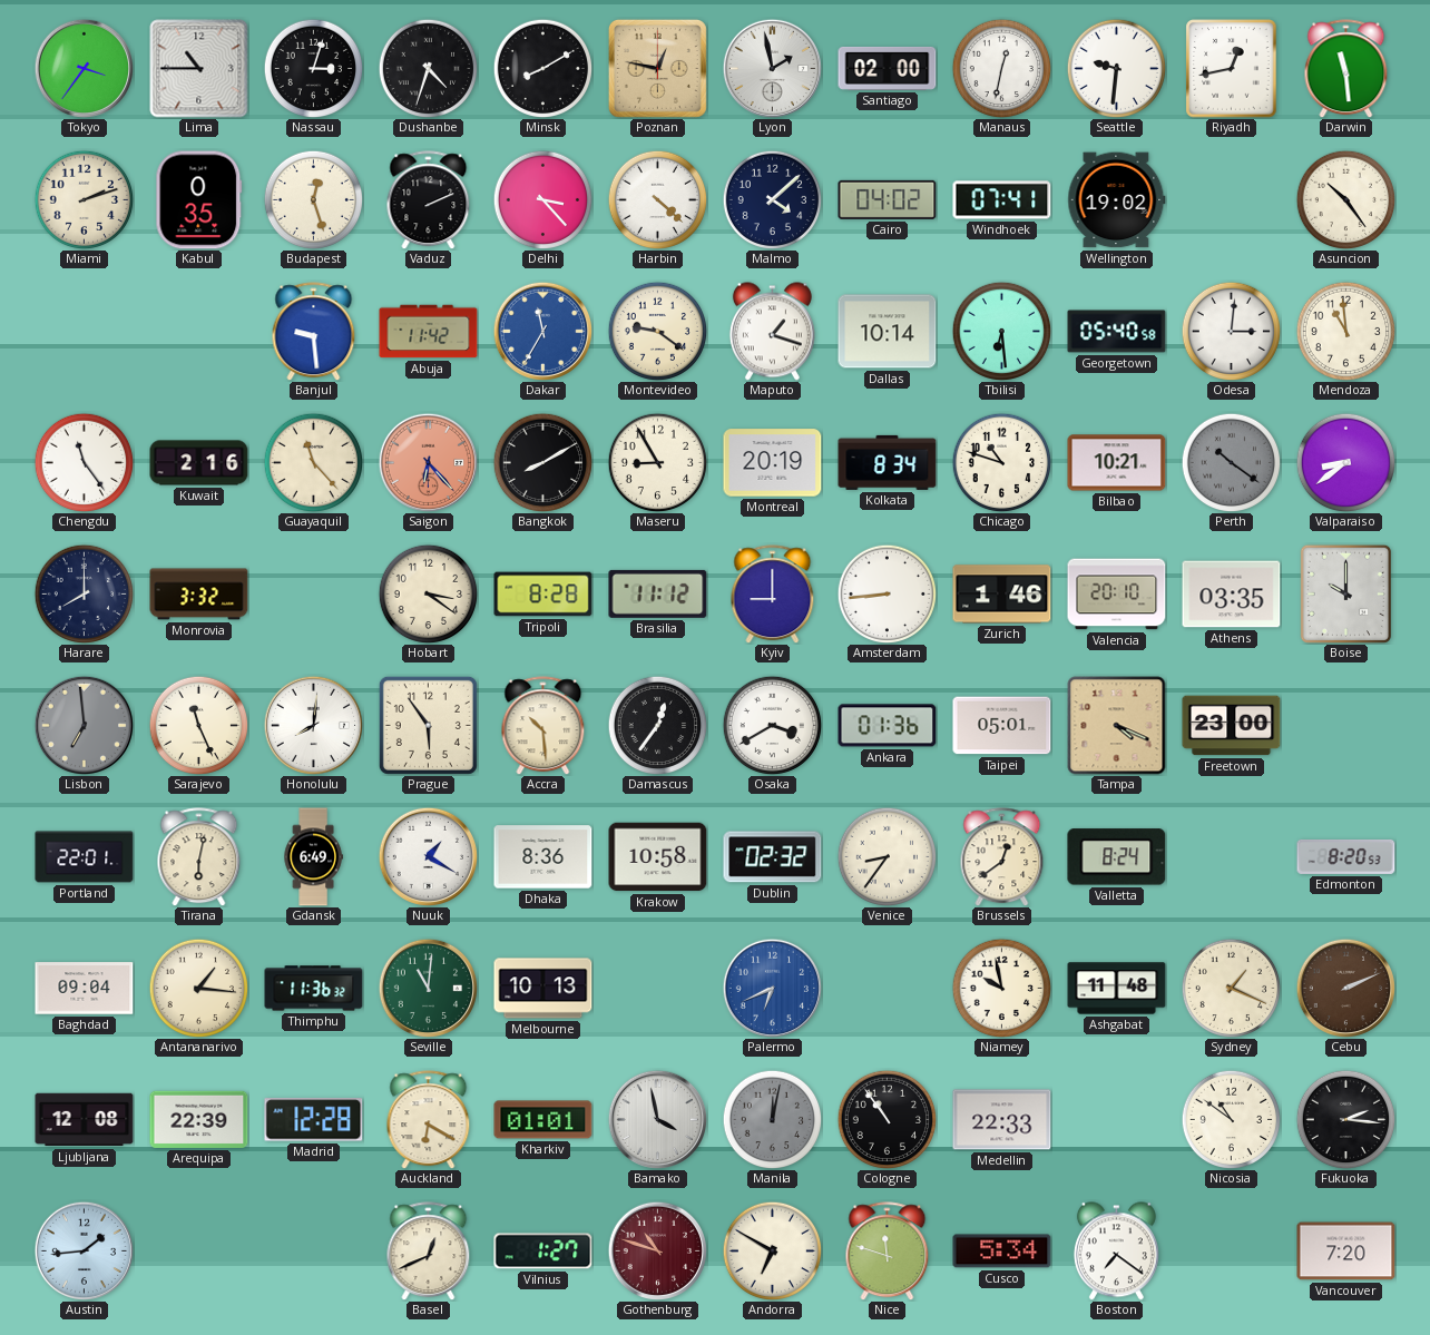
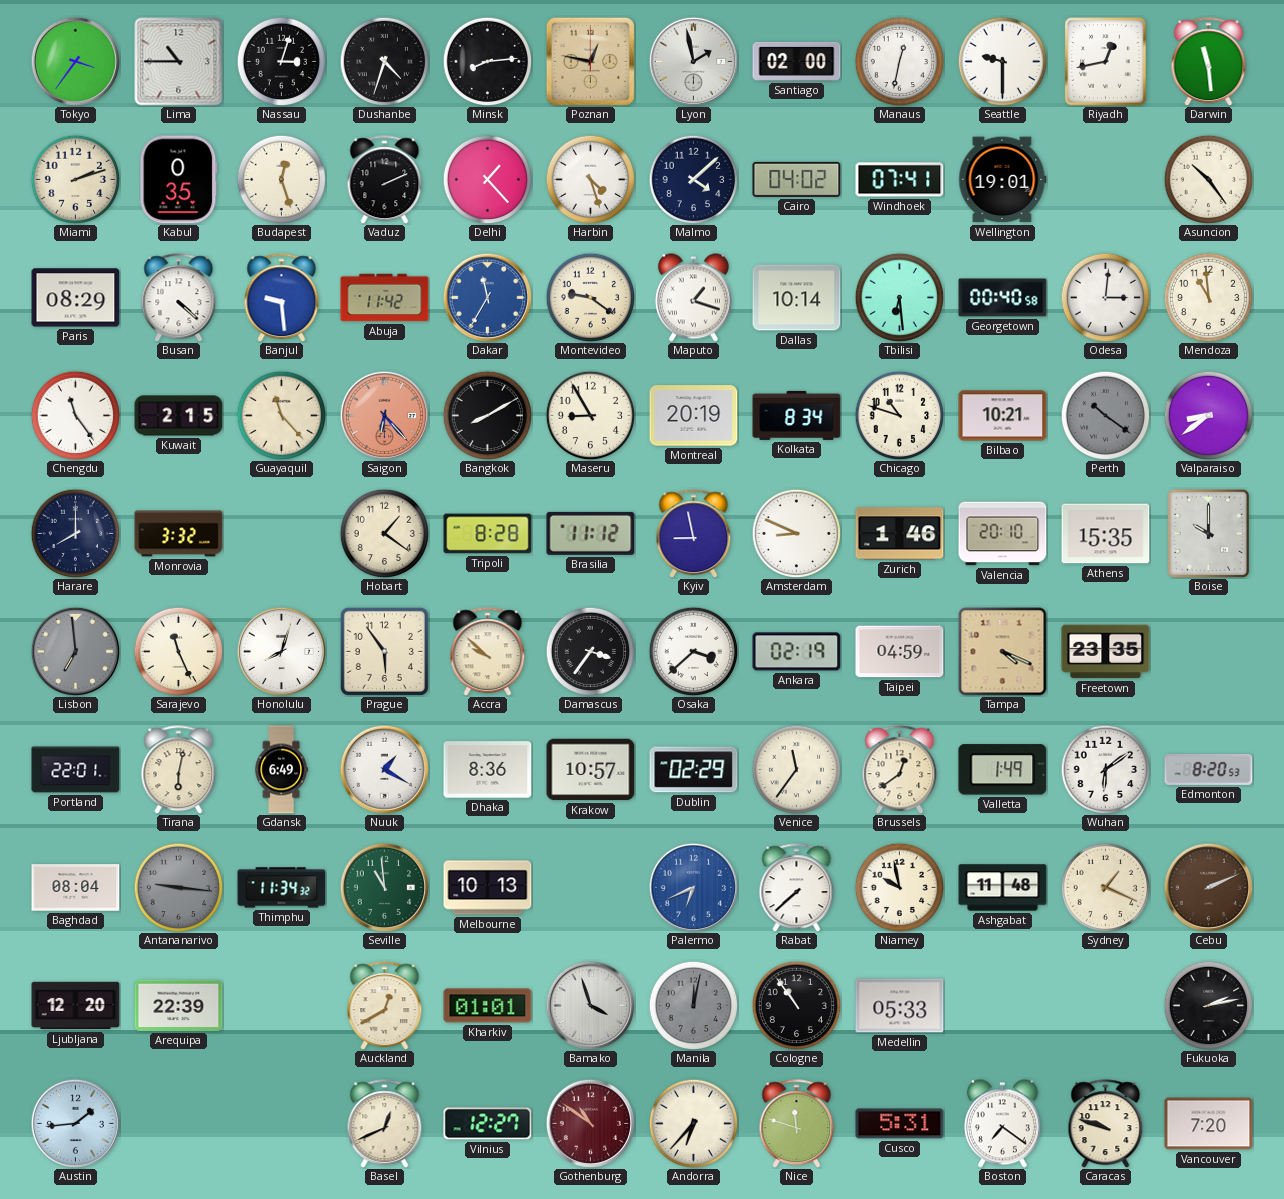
Minsk: 8:10 -> 8:14 (487, 61)
Seattle: 9:31 -> 9:30 (1002, 61)
Delhi: 3:23 -> 1:23 (487, 179)
Harbin: 4:22 -> 4:27 (590, 179)
Wellington: 19:02 -> 19:01 (1003, 180)
Paris: none -> 08:29 (76, 298)
Busan: none -> 4:22 (179, 298)
Georgetown: 05:40 -> 00:40 (1003, 298)
Kuwait: 2:16 -> 2:15 (179, 416)
Hobart: 3:21 -> 1:21 (384, 533)
Kyiv: 9:00 -> 8:58 (694, 534)
Amsterdam: 8:44 -> 8:49 (796, 533)
Athens: 03:35 -> 15:35 (1106, 534)
Honolulu: 8:01 -> 8:03 (281, 651)
Accra: 10:29 -> 9:52 (488, 652)
Damascus: 12:36 -> 3:36 (590, 651)
Osaka: 3:40 -> 3:38 (693, 651)
Ankara: 01:36 -> 02:19 (797, 652)
Taipei: 05:01 -> 04:59 (900, 652)
Freetown: 23:00 -> 23:35 (1106, 652)
Krakow: 10:58 -> 10:57 (591, 770)
Dublin: 02:32 -> 02:29 (694, 770)
Venice: 8:36 -> 11:36 (796, 769)
Valletta: 8:24 -> 1:49 (1003, 770)
Wuhan: none -> 6:09 (1105, 769)
Baghdad: 09:04 -> 08:04 (76, 888)
Antananarivo: 1:16 -> 9:16 (178, 887)
Antananarivo dial: cream -> grey (178, 887)
Thimphu: 11:36 -> 11:34 (282, 888)
Seville: 11:01 -> 10:59 (384, 887)
Rabat: none -> 7:38 (797, 888)
Ljubljana: 12:08 -> 12:20 (76, 1006)
Madrid: 12:28 -> none (314, 1120)
Auckland: 6:20 -> 12:40 (385, 1006)
Bamako: 3:58 -> 3:57 (590, 1005)
Medellin: 22:33 -> 05:33 (900, 1006)
Nicosia: 10:51 -> none (1231, 1119)
Fukuoka: 2:16 -> 2:13 (1208, 1005)
Vilnius: 1:27 -> 12:27 (488, 1124)
Gothenburg: 10:48 -> 10:51 (590, 1123)
Andorra: 6:50 -> 6:37 (693, 1123)
Cusco: 5:34 -> 5:31 (900, 1124)
Caracas: none -> 9:48 (1106, 1124)
